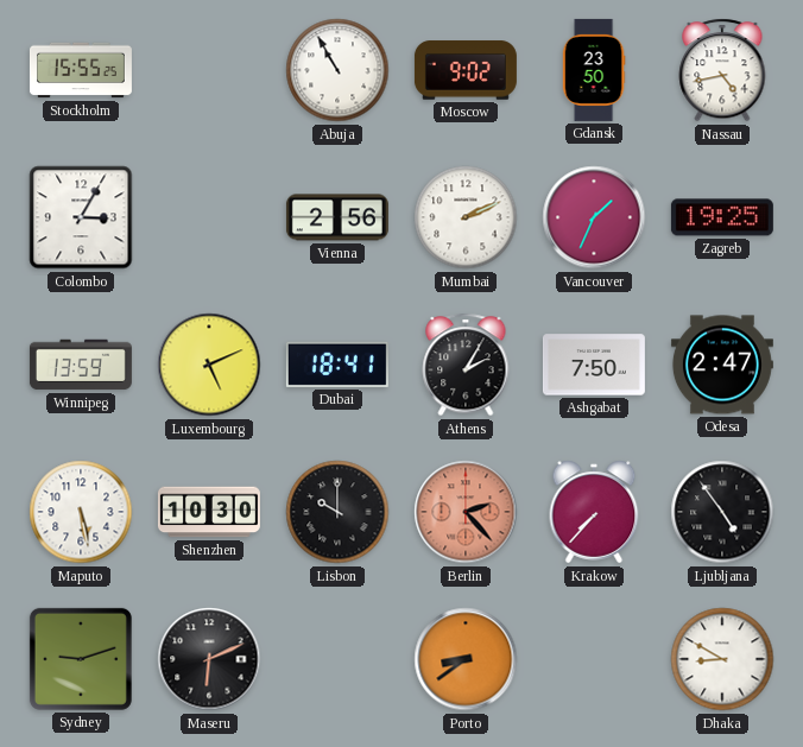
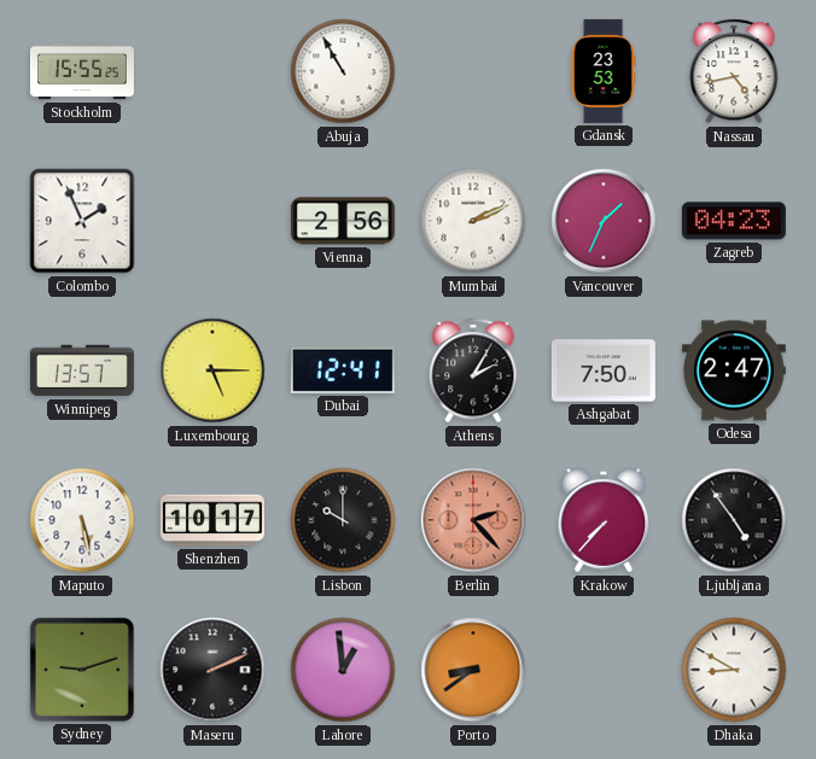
Moscow: 9:02 -> none (466, 70)
Gdansk: 23:50 -> 23:53 (604, 71)
Colombo: 3:05 -> 1:56 (82, 221)
Zagreb: 19:25 -> 04:23 (734, 221)
Winnipeg: 13:59 -> 13:57 (82, 370)
Luxembourg: 5:11 -> 5:15 (212, 370)
Dubai: 18:41 -> 12:41 (343, 370)
Shenzhen: 10:30 -> 10:17 (212, 520)
Maseru: 6:11 -> 2:11 (212, 670)
Lahore: none -> 12:59 (343, 670)
